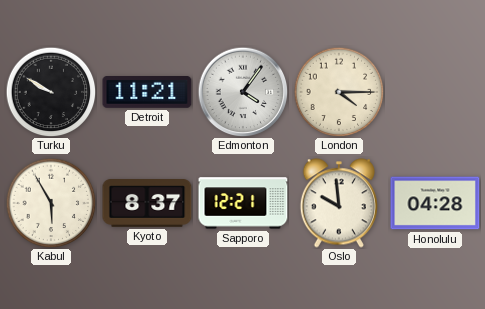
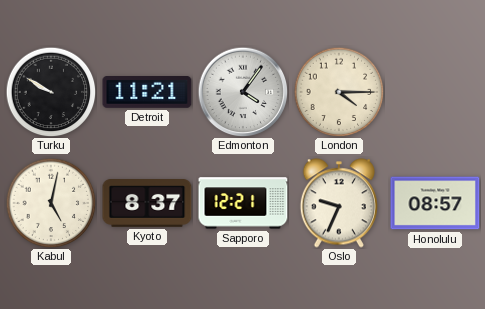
Kabul: 5:55 -> 5:02 (51, 203)
Oslo: 9:59 -> 9:34 (339, 203)
Honolulu: 04:28 -> 08:57 (435, 203)
